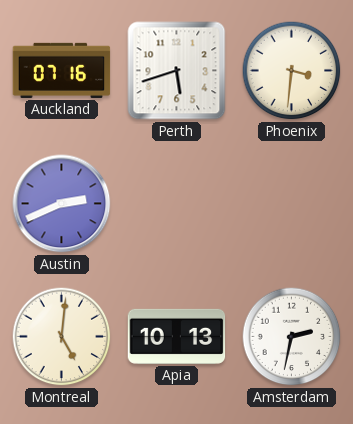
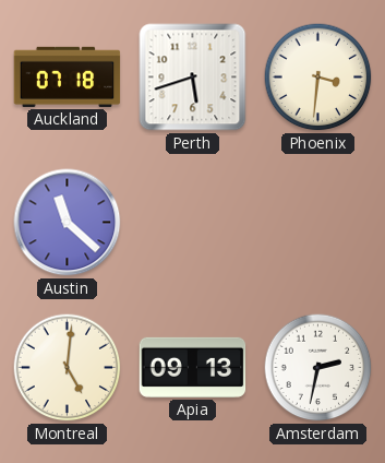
Auckland: 07:16 -> 07:18 (68, 76)
Austin: 2:41 -> 11:22 (68, 223)
Apia: 10:13 -> 09:13 (193, 367)
